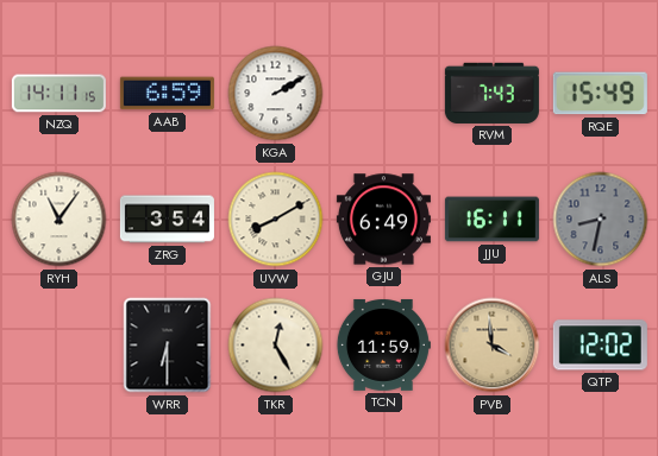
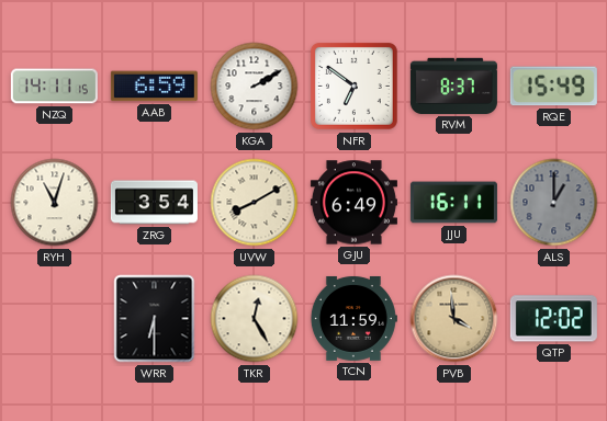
NFR: none -> 6:51 (353, 86)
RVM: 7:43 -> 8:37 (453, 86)
RYH: 11:06 -> 11:03 (55, 203)
ALS: 8:32 -> 1:00 (554, 203)
